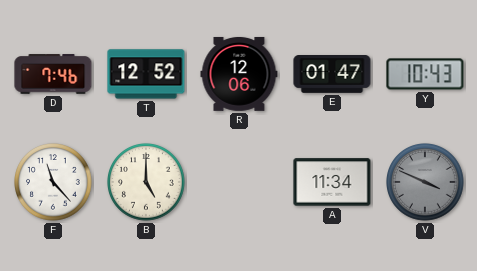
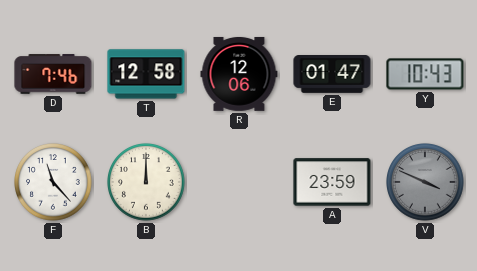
T: 12:52 -> 12:58 (146, 74)
B: 5:00 -> 12:00 (146, 182)
A: 11:34 -> 23:59 (332, 182)
